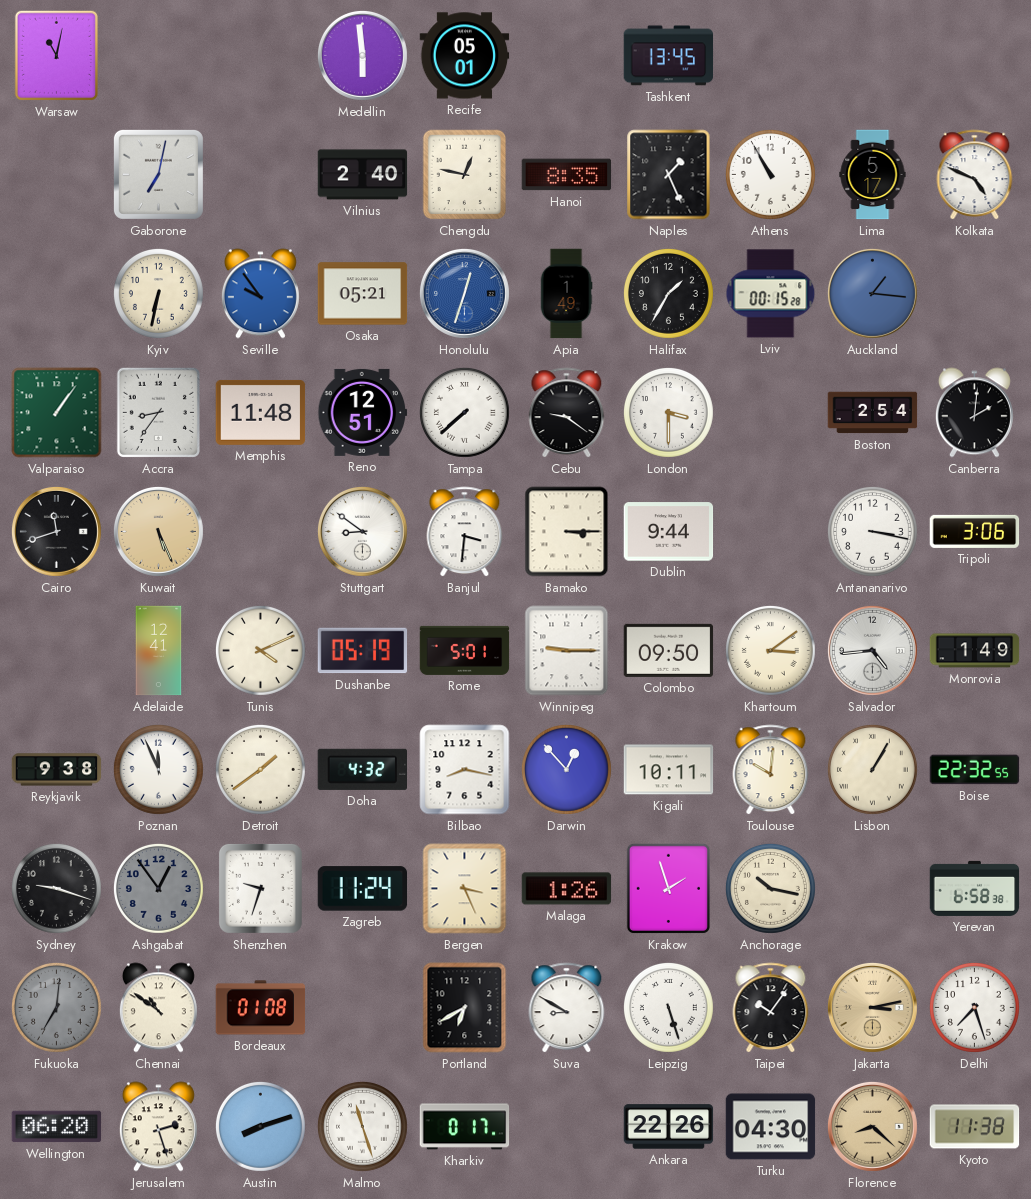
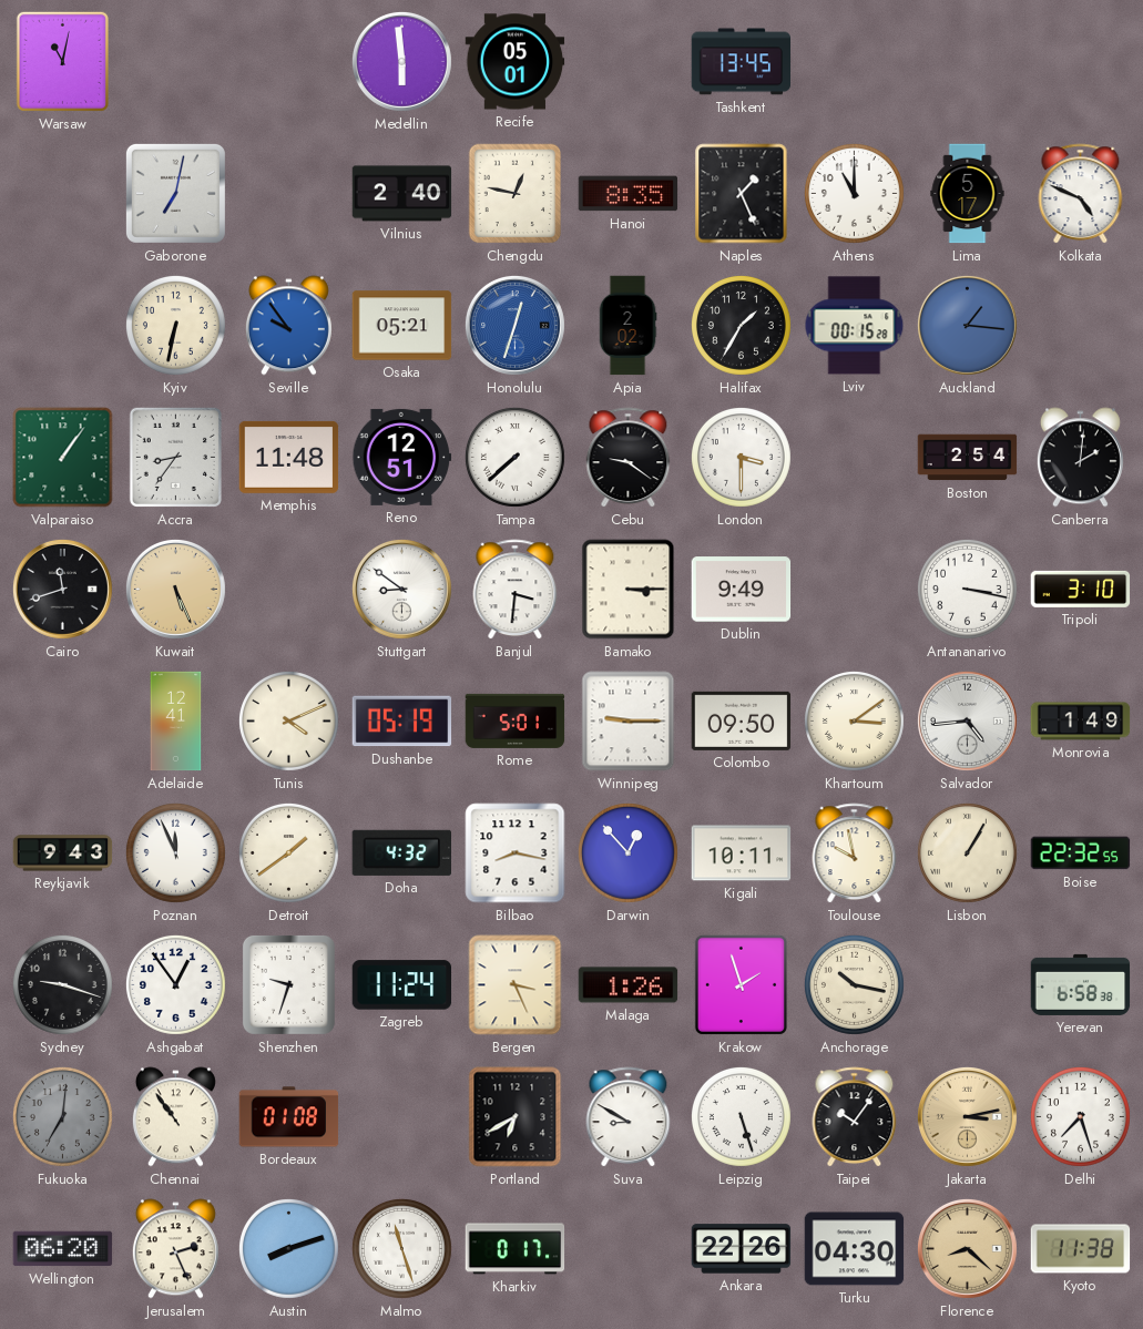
Athens: 10:55 -> 11:00 (854, 193)
Apia: 1:49 -> 2:02 (627, 326)
Dublin: 9:44 -> 9:49 (742, 590)
Tripoli: 3:06 -> 3:10 (1081, 589)
Reykjavik: 9:38 -> 9:43 (63, 853)
Toulouse: 10:01 -> 9:58 (855, 853)
Ashgabat dial: grey -> white (175, 984)
Chennai: 10:51 -> 10:54 (175, 1117)
Jerusalem: 2:27 -> 2:26 (175, 1249)
